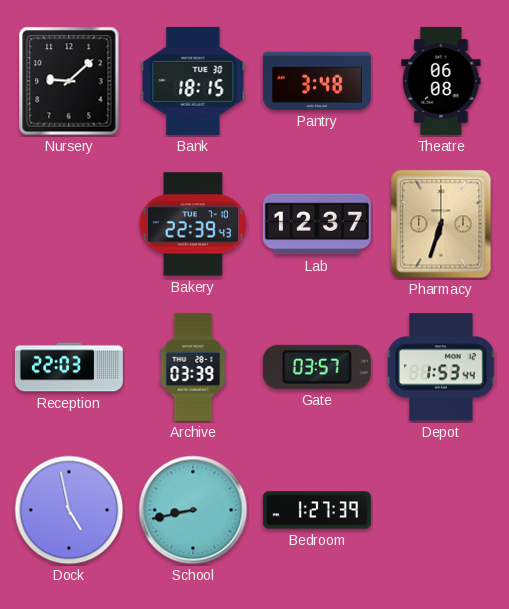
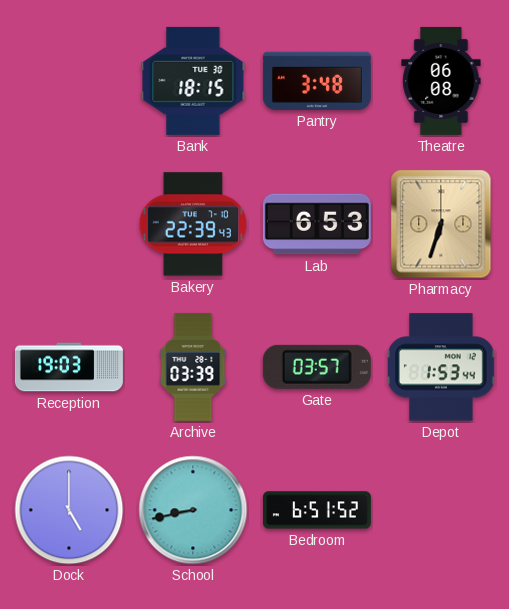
Nursery: 9:08 -> none (69, 81)
Lab: 12:37 -> 6:53 (317, 224)
Reception: 22:03 -> 19:03 (69, 367)
Dock: 4:58 -> 5:00 (69, 510)
Bedroom: 1:27 -> 6:51 (317, 510)
